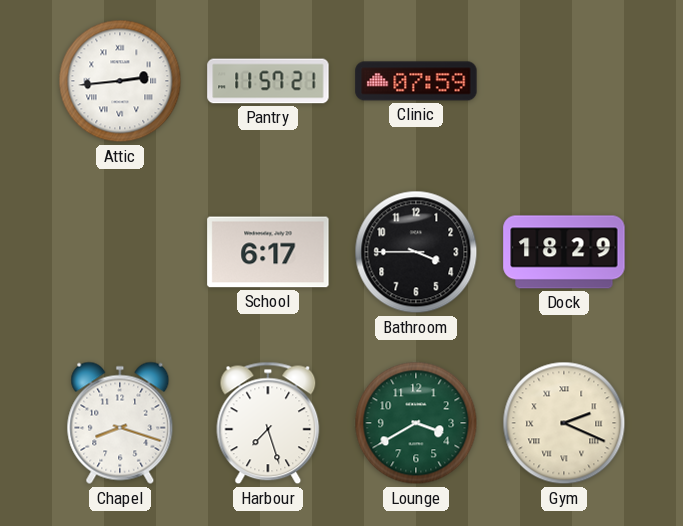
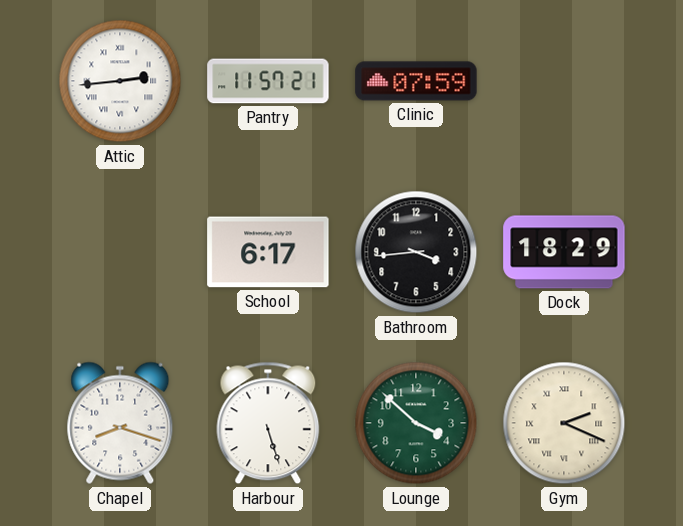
Bathroom: 3:45 -> 3:44 (416, 252)
Harbour: 7:27 -> 5:27 (268, 423)
Lounge: 3:40 -> 3:52 (416, 423)
